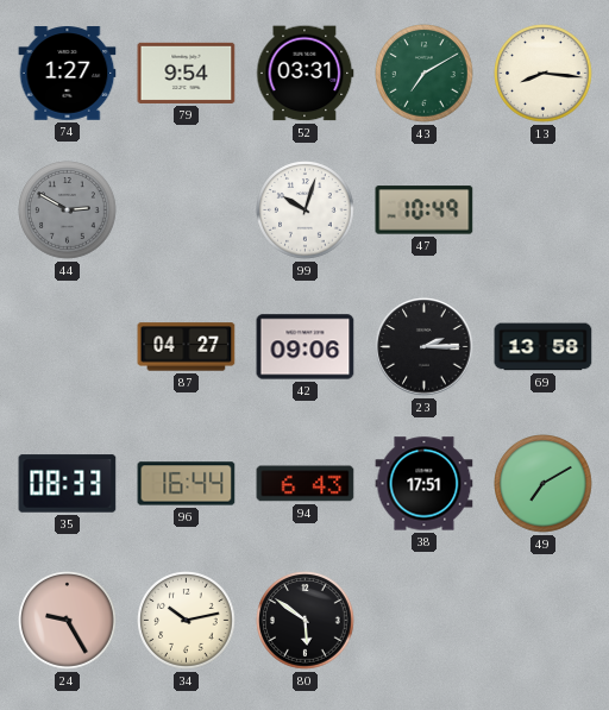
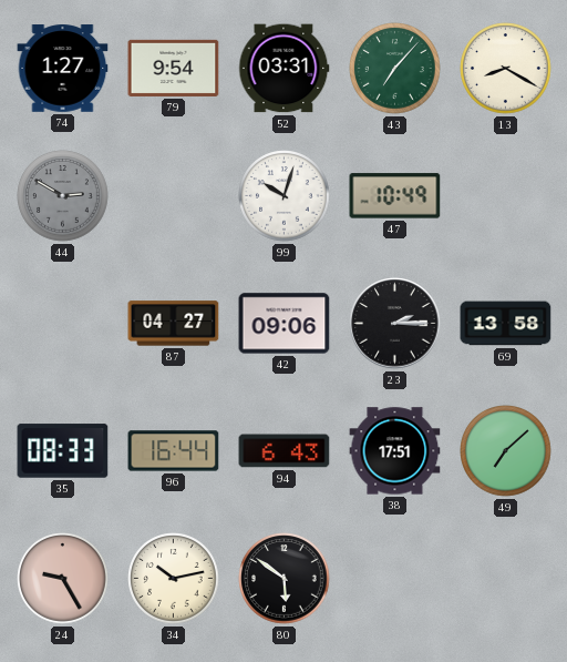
43: 7:10 -> 7:07 (395, 69)
13: 8:16 -> 8:20 (506, 69)
49: 7:10 -> 7:08 (506, 451)
